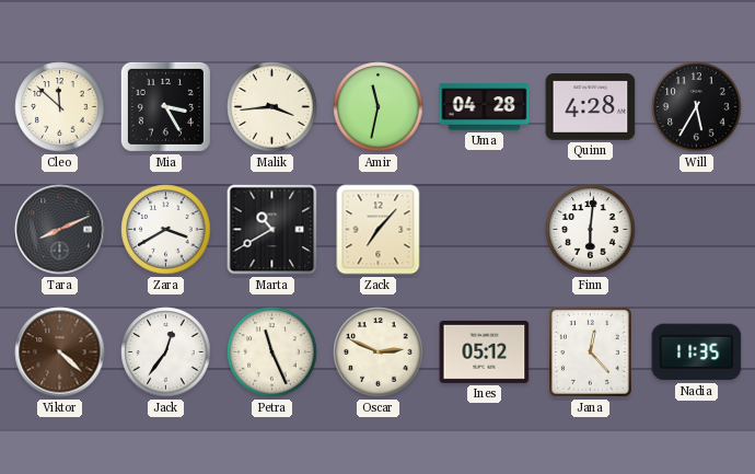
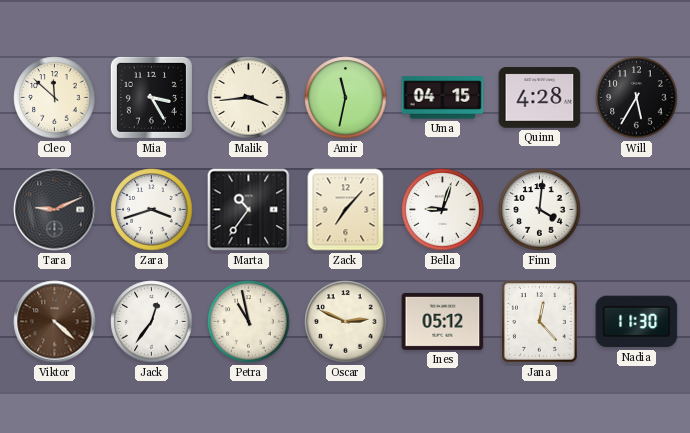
Uma: 04:28 -> 04:15 (443, 98)
Tara: 8:11 -> 9:11 (55, 210)
Zara: 3:40 -> 3:42 (152, 210)
Marta: 10:40 -> 10:36 (249, 210)
Bella: none -> 9:03 (443, 210)
Finn: 6:01 -> 4:01 (540, 210)
Petra: 11:26 -> 10:58 (249, 322)
Nadia: 11:35 -> 11:30 (637, 322)
